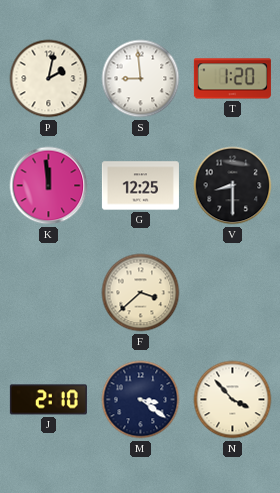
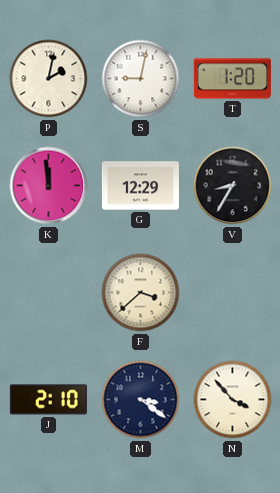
S: 8:59 -> 9:02 (141, 79)
G: 12:25 -> 12:29 (140, 186)
V: 8:30 -> 8:35 (233, 186)
